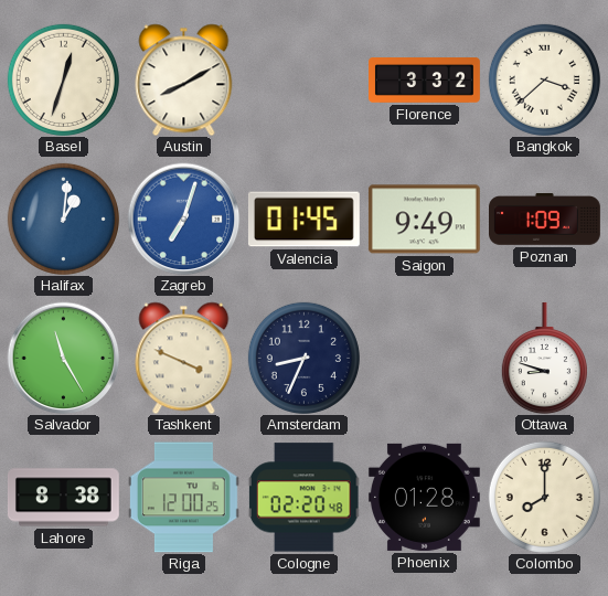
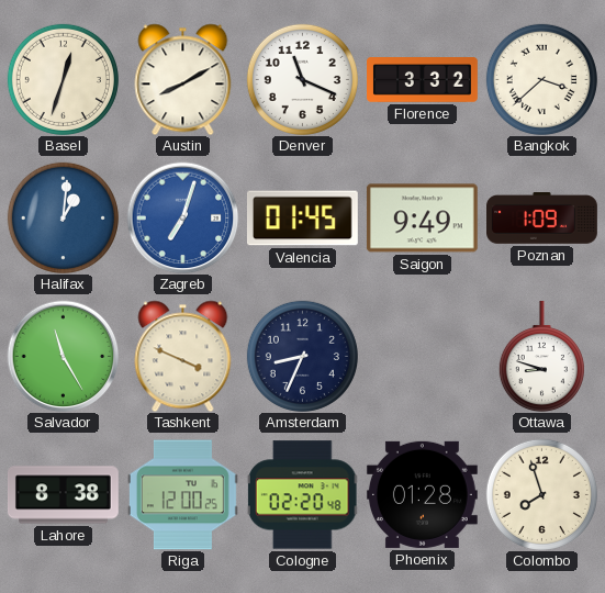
Denver: none -> 11:19 (302, 79)
Colombo: 8:00 -> 7:57 (541, 494)
